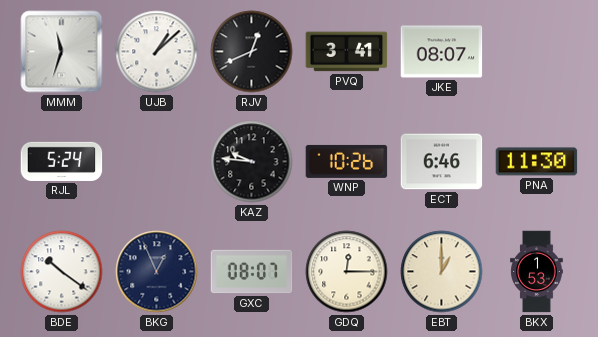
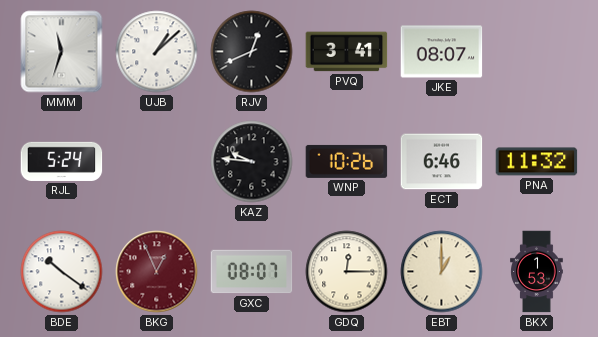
PNA: 11:30 -> 11:32 (537, 162)
BKG dial: navy -> burgundy (157, 272)
